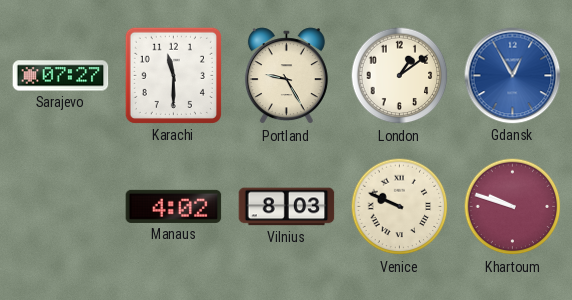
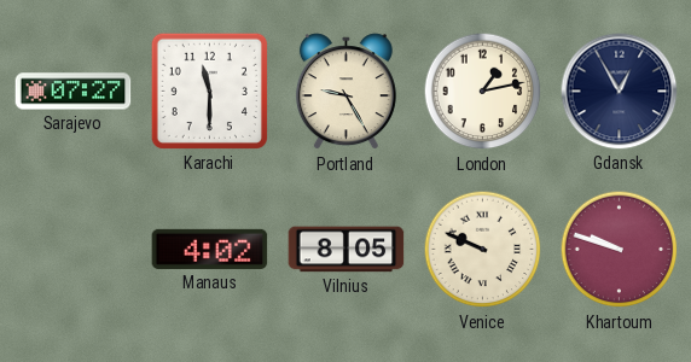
London: 1:09 -> 1:13 (483, 92)
Gdansk dial: blue -> navy (620, 92)
Vilnius: 8:03 -> 8:05 (347, 250)
